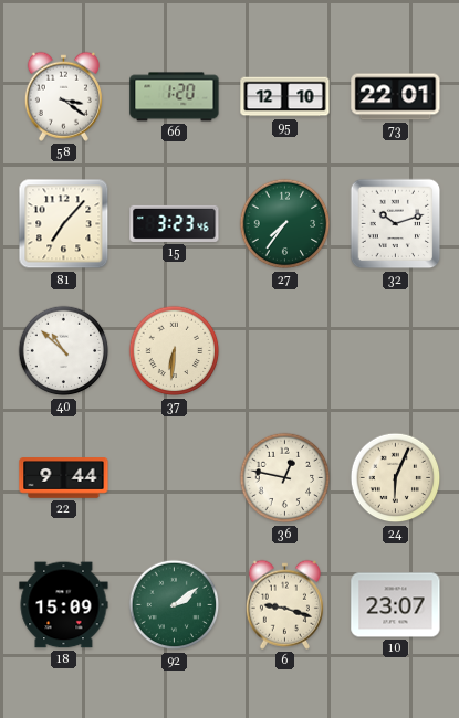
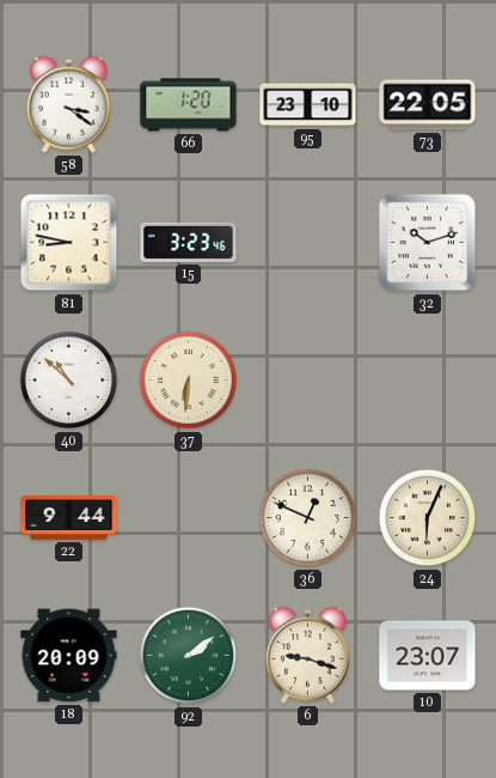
95: 12:10 -> 23:10 (308, 105)
73: 22:01 -> 22:05 (428, 105)
81: 7:07 -> 8:47 (69, 243)
27: 7:36 -> none (285, 224)
36: 12:47 -> 12:49 (308, 518)
18: 15:09 -> 20:09 (69, 656)
